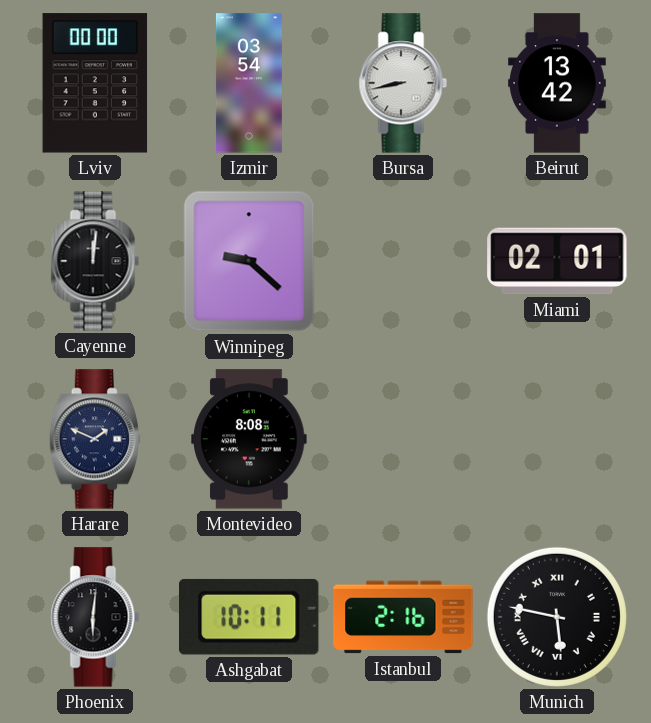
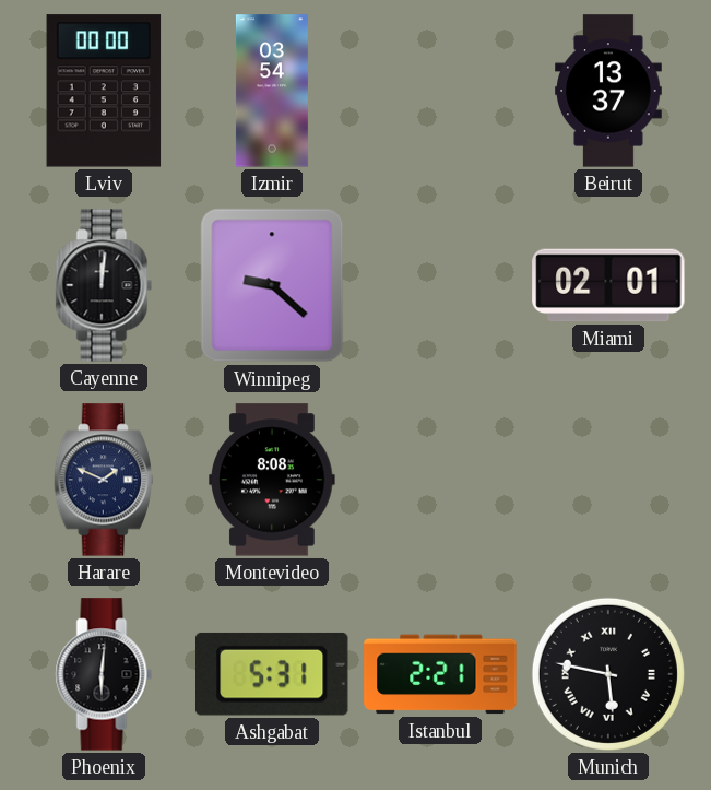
Bursa: 8:43 -> none (403, 83)
Beirut: 13:42 -> 13:37 (609, 91)
Ashgabat: 10:11 -> 5:31 (273, 674)
Istanbul: 2:16 -> 2:21 (440, 674)
